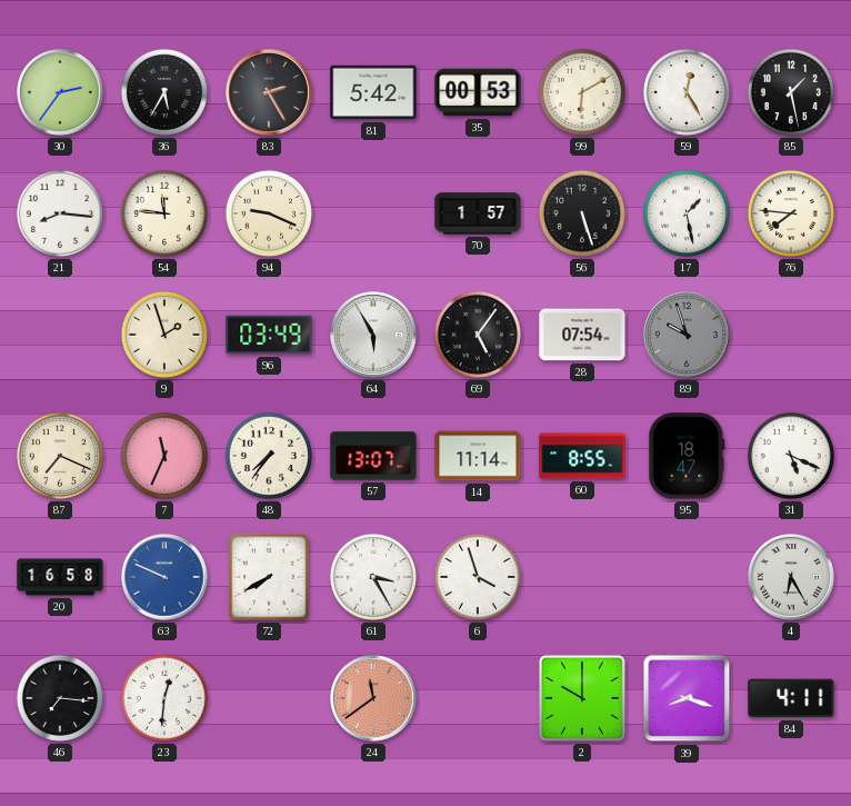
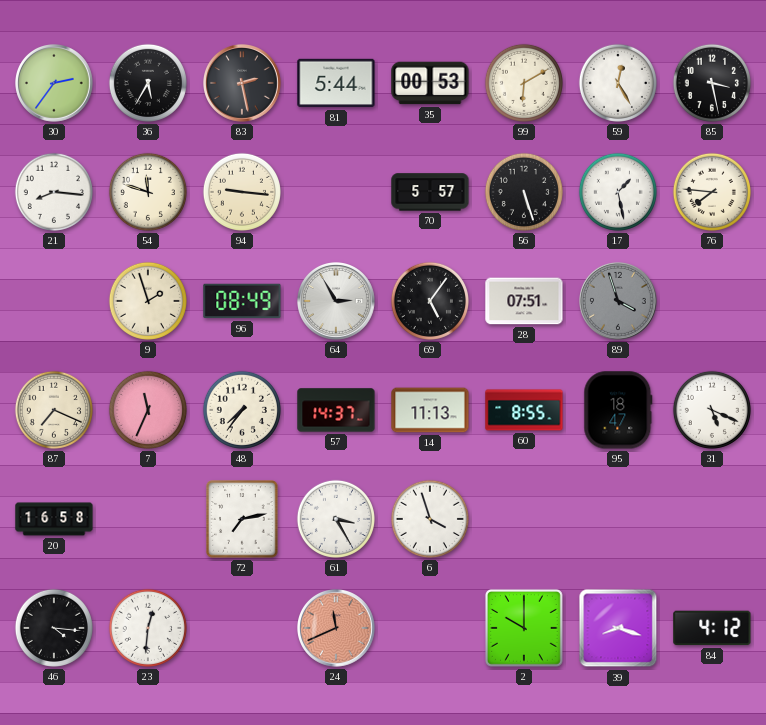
83: 2:25 -> 2:28 (243, 84)
81: 5:42 -> 5:44 (336, 83)
85: 1:28 -> 3:28 (712, 83)
54: 11:46 -> 11:48 (148, 192)
94: 9:19 -> 9:16 (242, 192)
70: 1:57 -> 5:57 (430, 192)
96: 03:49 -> 08:49 (242, 301)
64: 5:55 -> 2:55 (337, 302)
28: 07:54 -> 07:51 (524, 301)
89: 9:57 -> 3:57 (619, 302)
57: 13:07 -> 14:37 (336, 410)
14: 11:14 -> 11:13 (430, 410)
63: 9:49 -> none (166, 578)
72: 7:40 -> 7:13 (242, 519)
4: 6:25 -> none (792, 578)
46: 7:16 -> 4:16 (54, 628)
24: 11:39 -> 11:41 (337, 629)
84: 4:11 -> 4:12 (712, 628)
